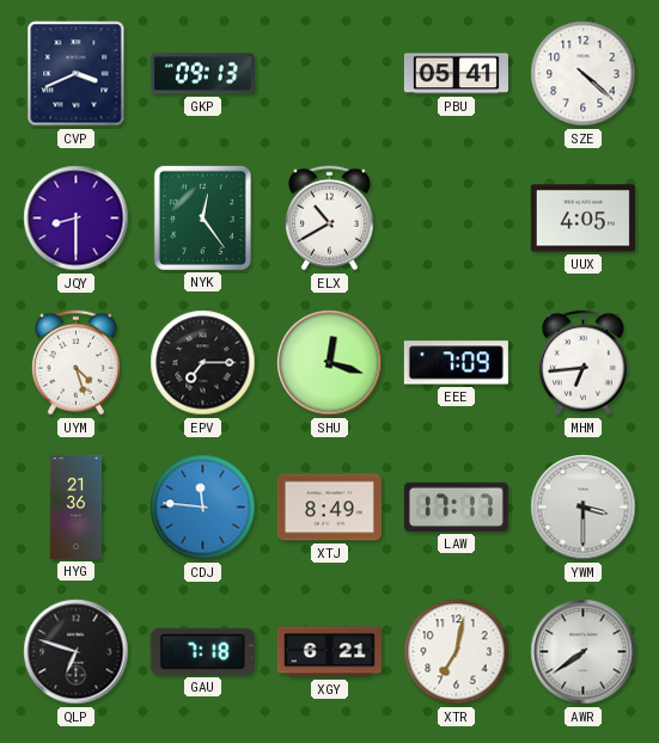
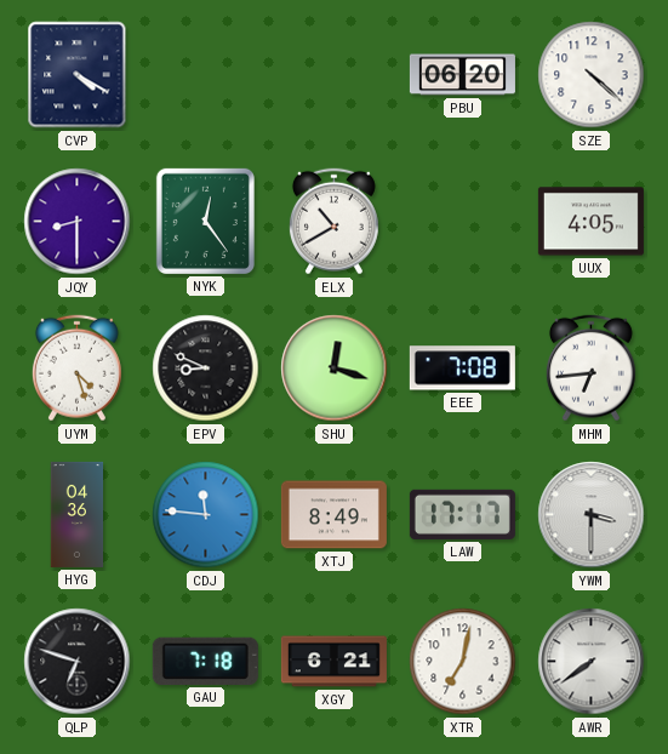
CVP: 3:41 -> 4:20 (78, 75)
GKP: 09:13 -> none (202, 74)
PBU: 05:41 -> 06:20 (462, 75)
EPV: 7:15 -> 8:49 (206, 369)
EEE: 7:09 -> 7:08 (462, 369)
HYG: 21:36 -> 04:36 (78, 514)
